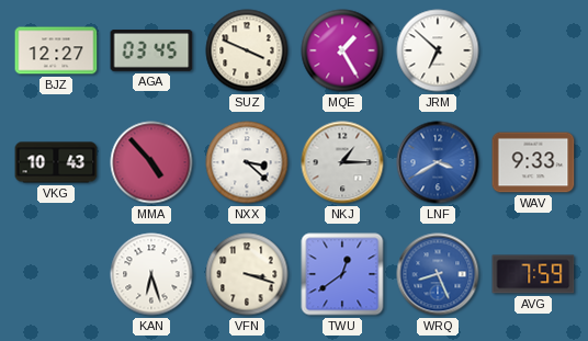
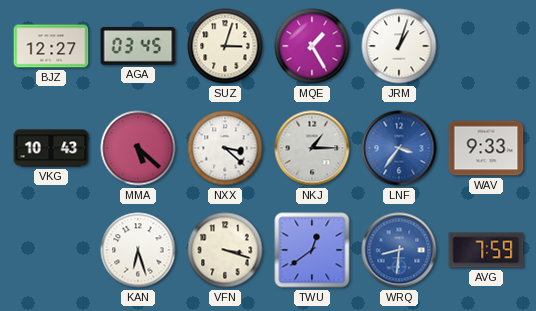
SUZ: 3:49 -> 3:03 (225, 46)
JRM: 6:52 -> 1:03 (399, 46)
MMA: 4:53 -> 5:22 (138, 148)
LNF: 3:40 -> 3:36 (399, 148)
WRQ: 8:26 -> 8:31 (399, 250)
